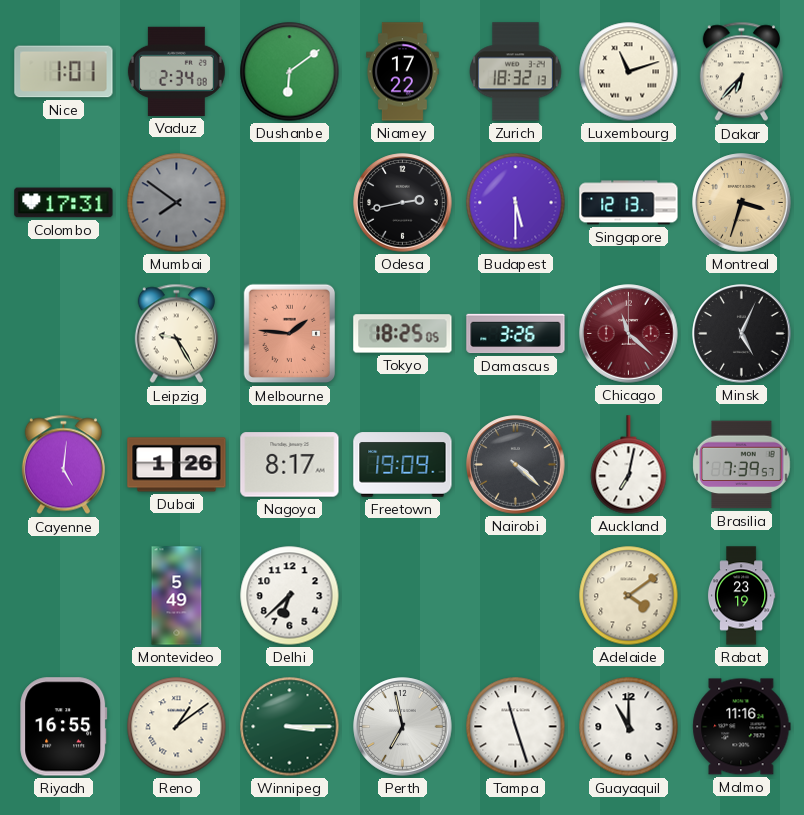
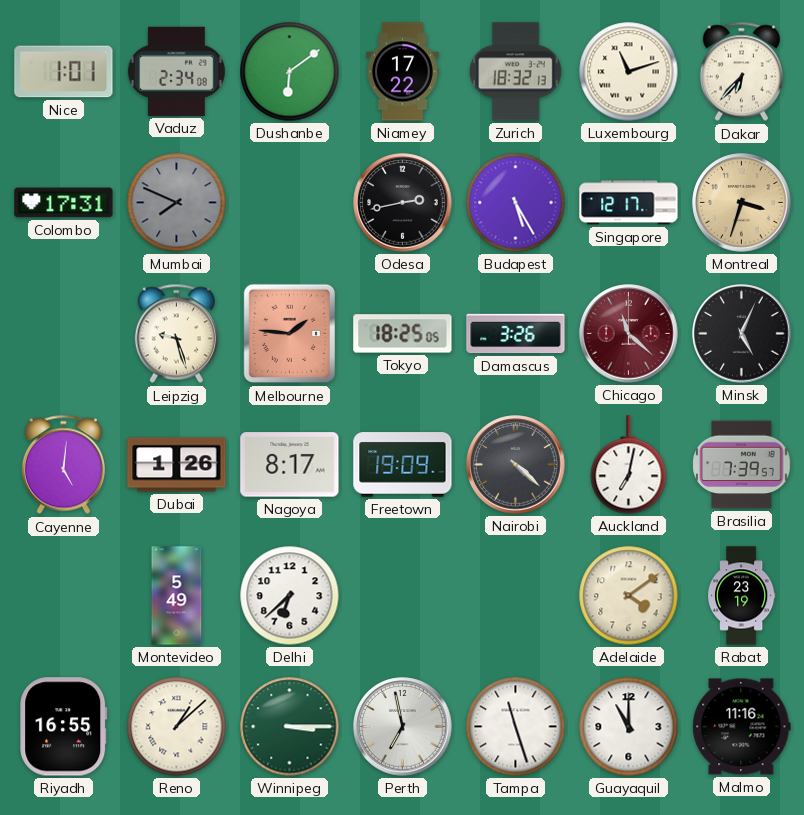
Mumbai: 7:51 -> 7:49 (177, 203)
Budapest: 5:30 -> 5:25 (516, 203)
Singapore: 12:13 -> 12:17 (629, 203)
Leipzig: 9:25 -> 9:27 (176, 334)
Reno: 1:09 -> 1:08 (177, 727)
